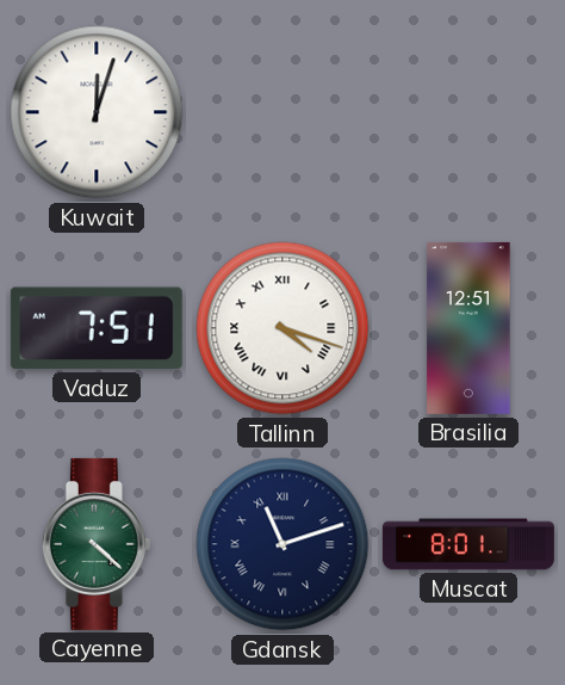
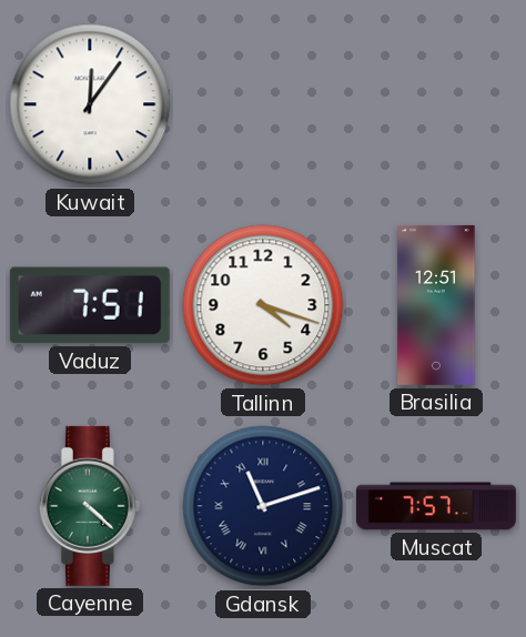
Kuwait: 12:03 -> 12:06 (90, 104)
Tallinn numerals: Roman -> Arabic (263, 305)
Muscat: 8:01 -> 7:57 (436, 506)
